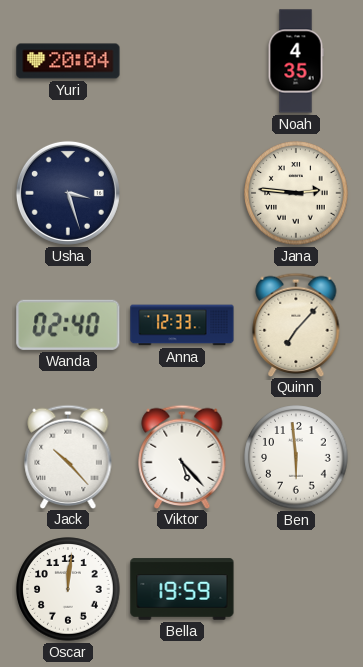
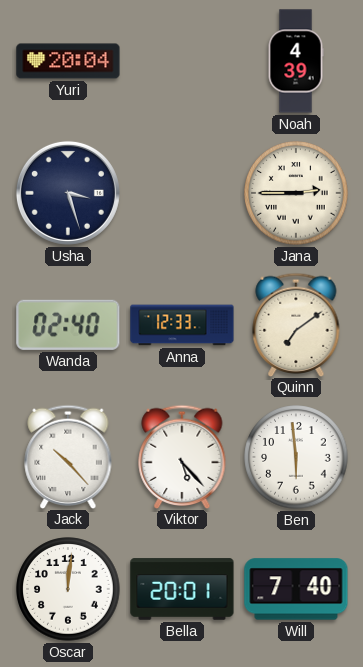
Noah: 4:35 -> 4:39 (296, 61)
Jana: 2:46 -> 2:45 (296, 193)
Quinn: 7:07 -> 7:09 (296, 324)
Bella: 19:59 -> 20:01 (182, 589)
Will: none -> 7:40 (296, 589)
